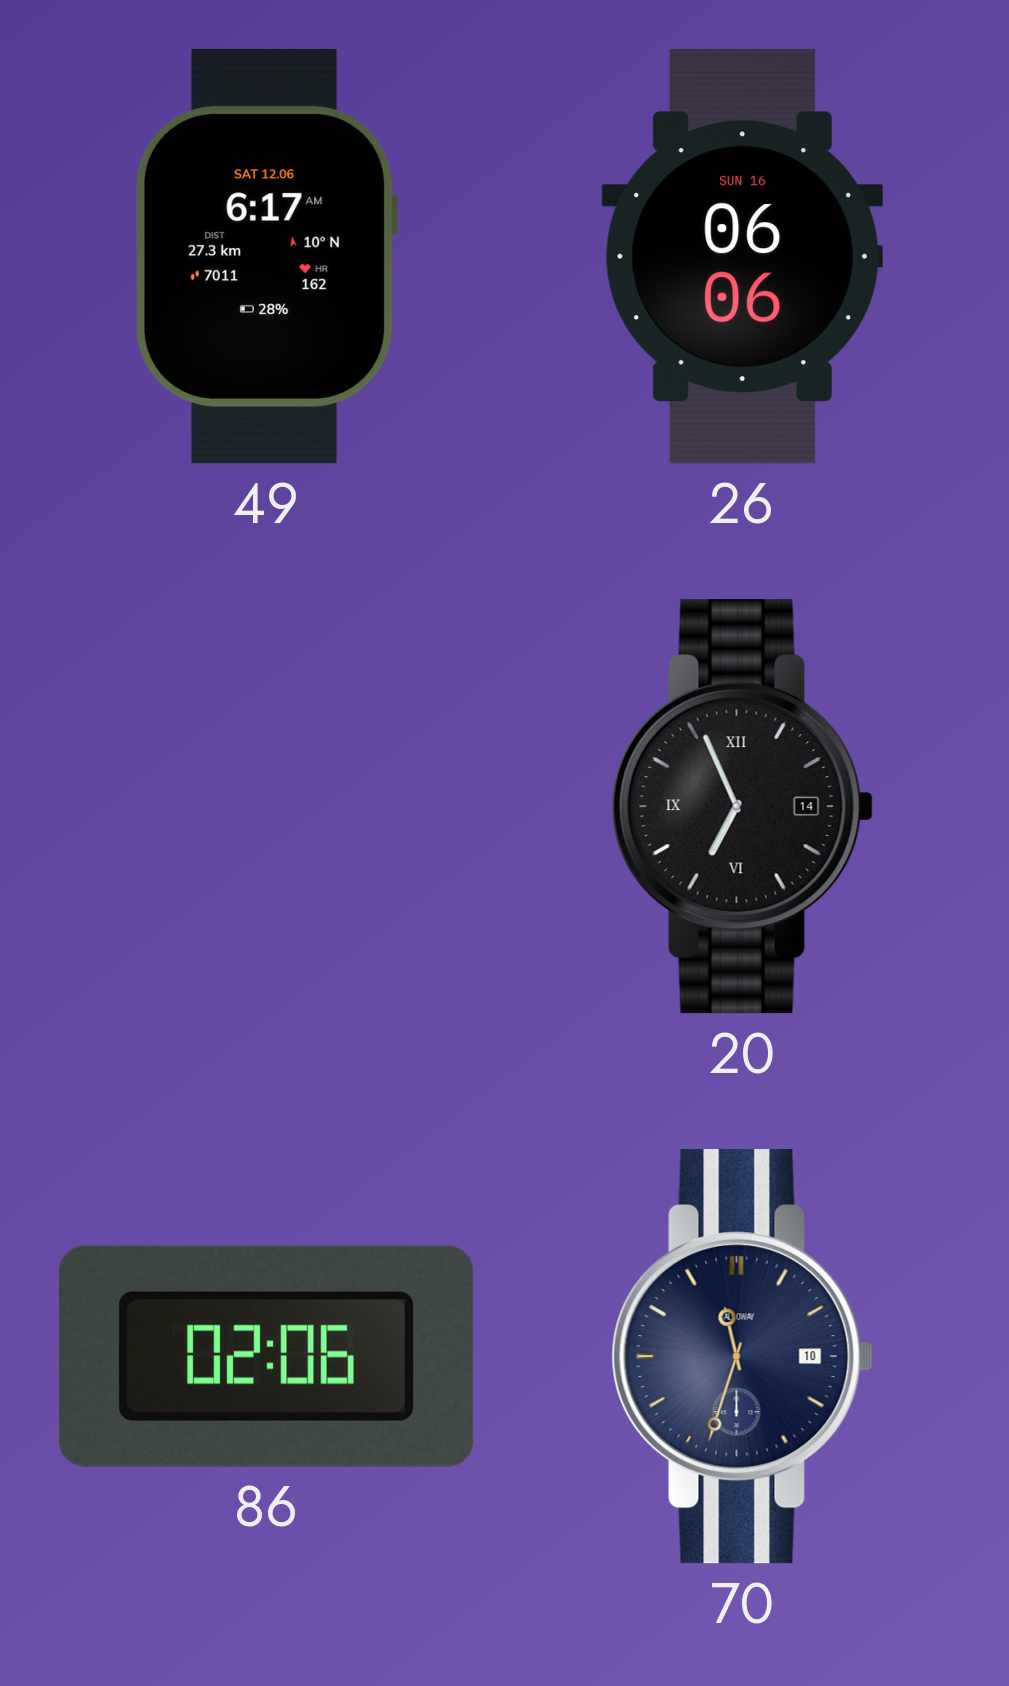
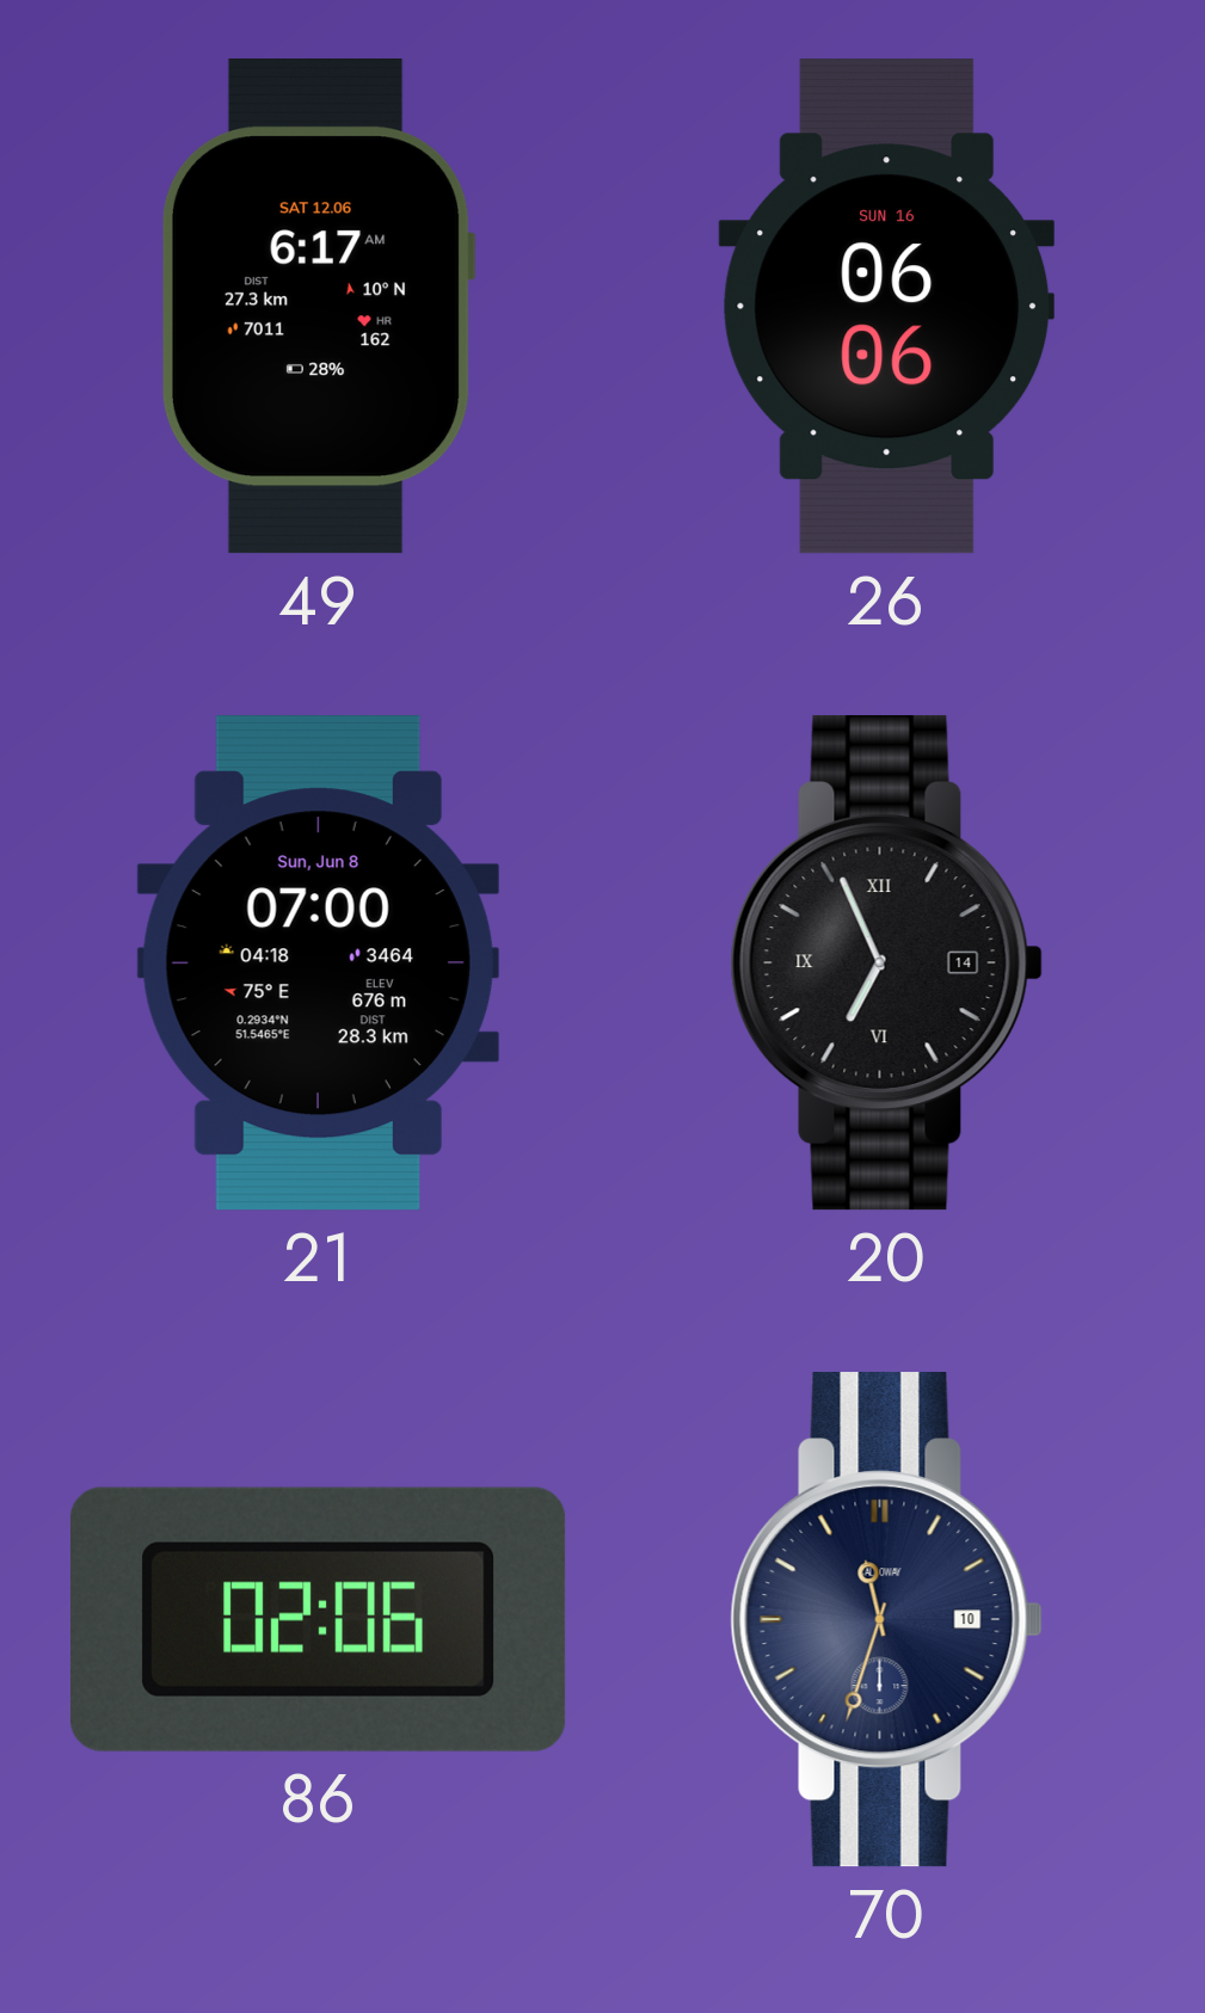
21: none -> 07:00 (318, 964)
